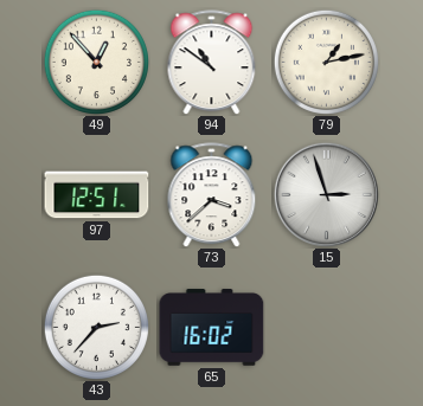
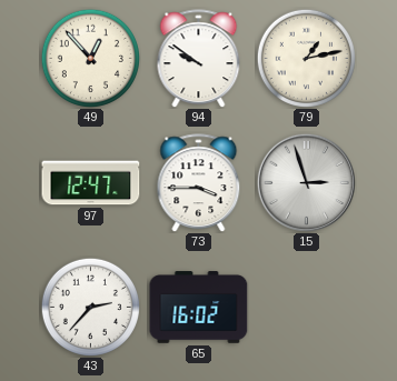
94: 10:51 -> 9:51 (199, 59)
97: 12:51 -> 12:47 (91, 183)
73: 3:38 -> 3:45 (199, 183)
